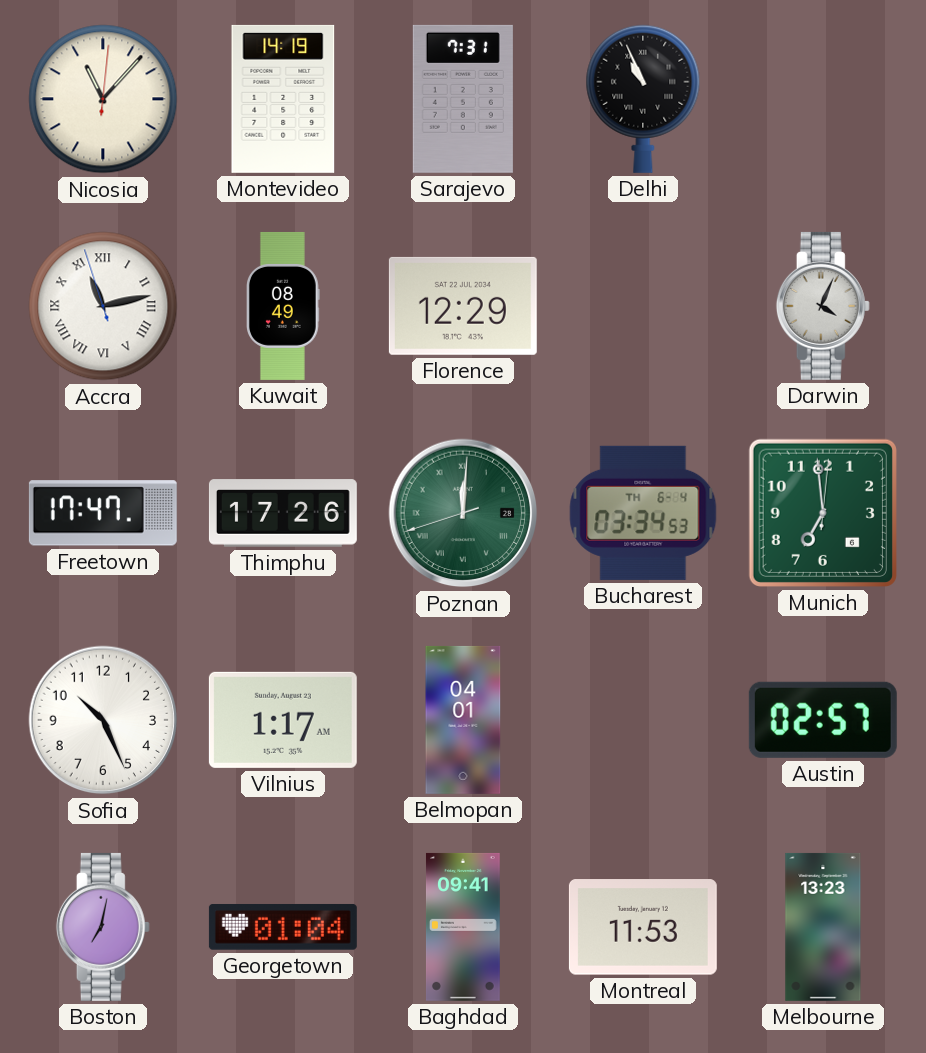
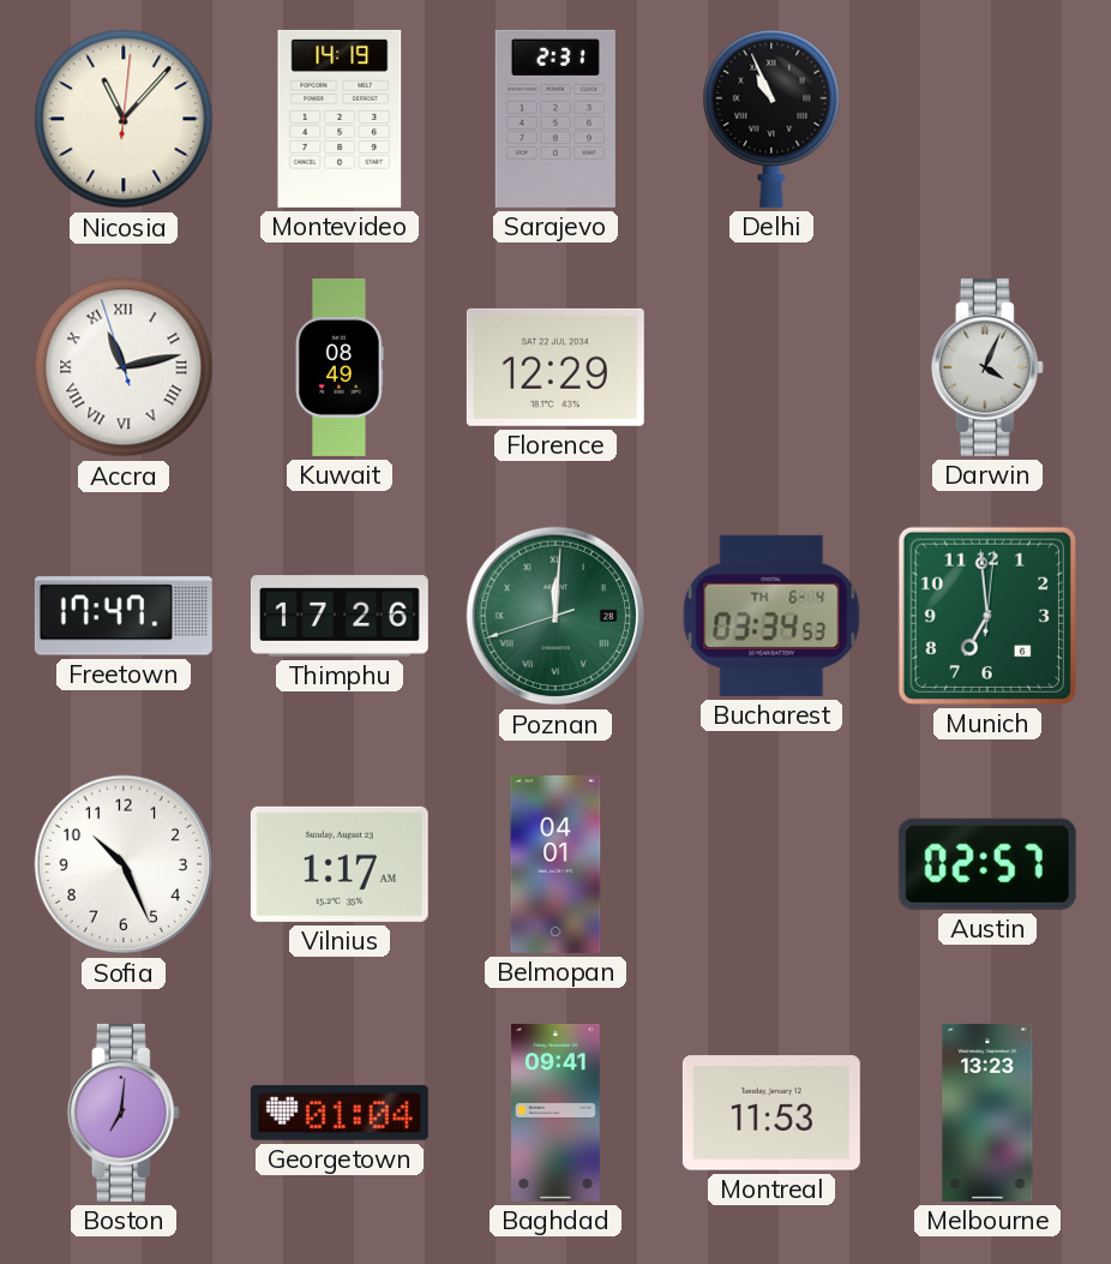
Sarajevo: 7:31 -> 2:31 (555, 119)
Boston: 7:02 -> 7:01 (124, 1113)
